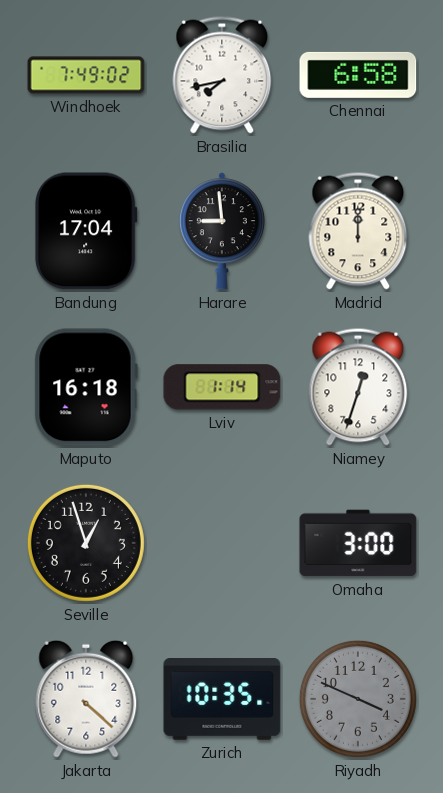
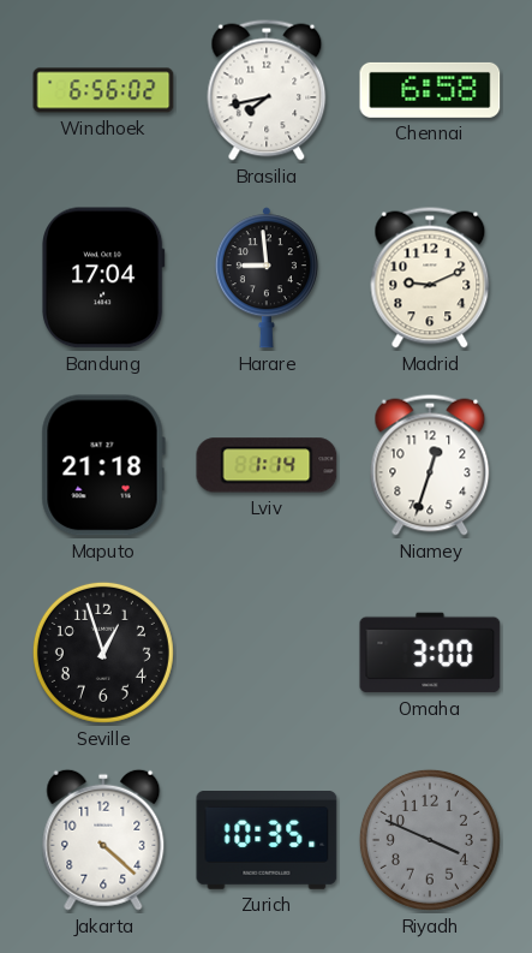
Windhoek: 7:49 -> 6:56 (103, 90)
Madrid: 12:00 -> 9:11 (430, 278)
Maputo: 16:18 -> 21:18 (103, 465)
